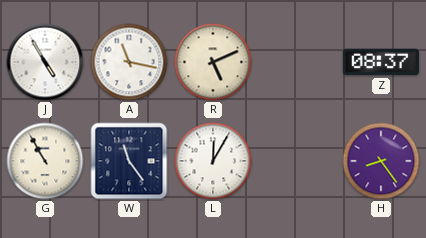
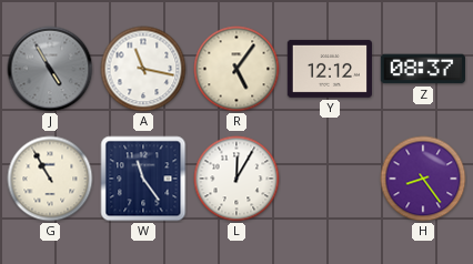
J dial: white -> grey (50, 69)
R: 5:11 -> 5:06 (236, 69)
Y: none -> 12:12 (330, 69)
